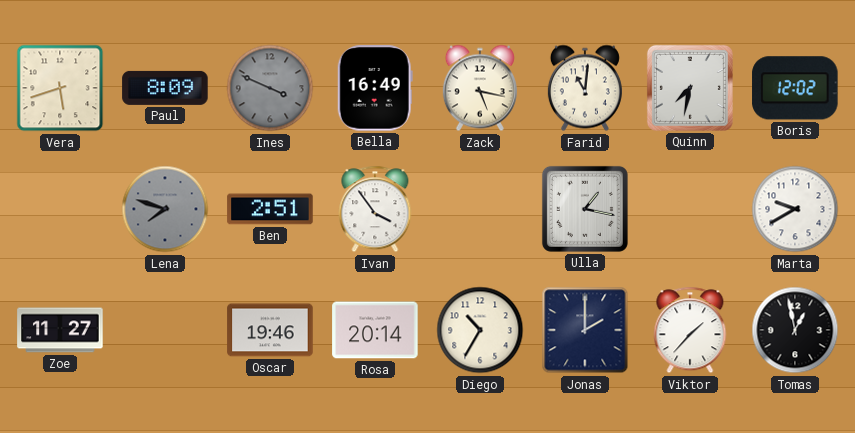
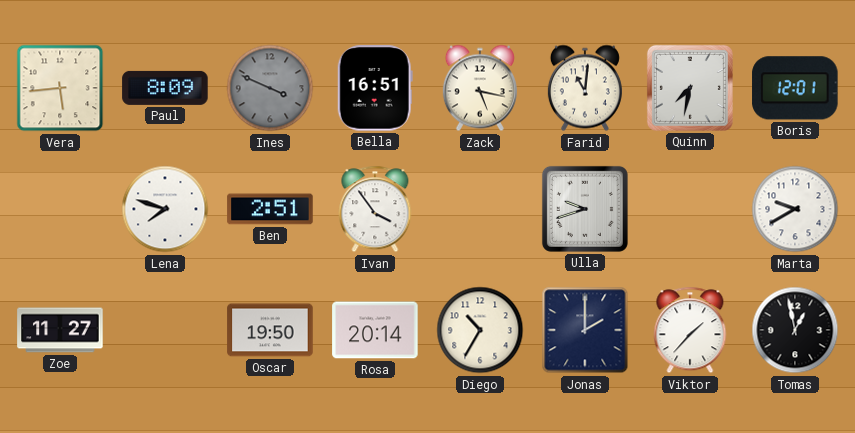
Vera: 5:42 -> 5:44 (60, 88)
Bella: 16:49 -> 16:51 (375, 88)
Boris: 12:02 -> 12:01 (795, 88)
Lena dial: grey -> white (165, 209)
Ulla: 1:17 -> 9:42 (585, 209)
Oscar: 19:46 -> 19:50 (270, 330)
